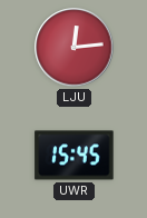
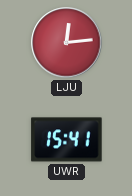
UWR: 15:45 -> 15:41 (67, 140)
